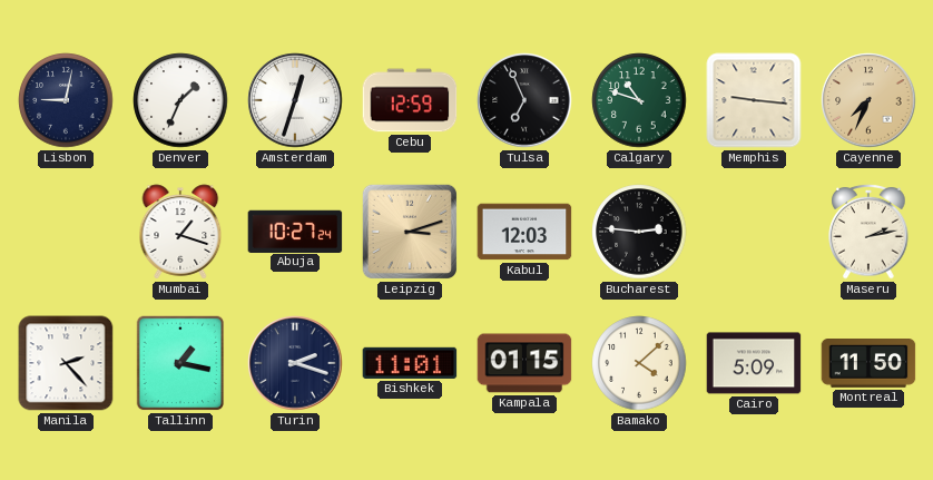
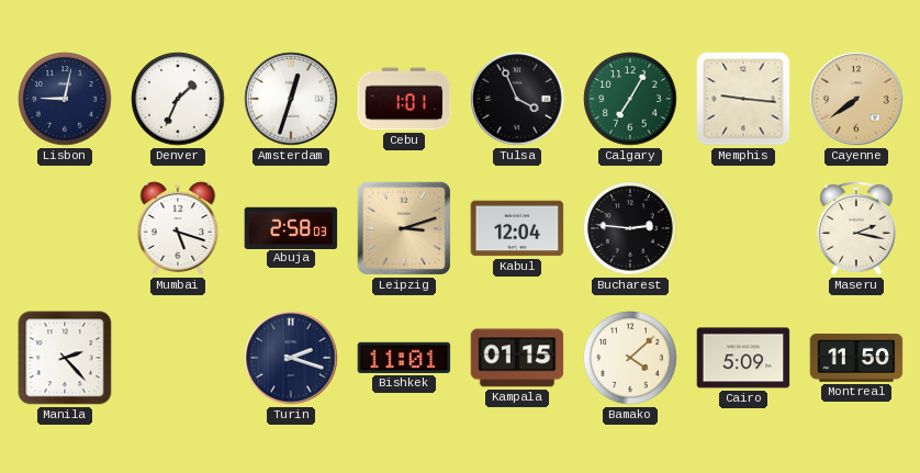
Cebu: 12:59 -> 1:01 (404, 99)
Tulsa: 6:56 -> 3:56 (517, 99)
Calgary: 10:48 -> 7:05 (630, 99)
Cayenne: 7:34 -> 7:39 (856, 99)
Mumbai: 1:18 -> 5:18 (178, 228)
Abuja: 10:27 -> 2:58 (291, 227)
Kabul: 12:03 -> 12:04 (517, 228)
Maseru: 2:13 -> 2:17 (856, 229)
Tallinn: 1:17 -> none (180, 363)
